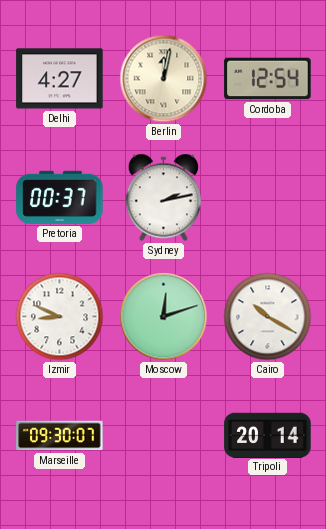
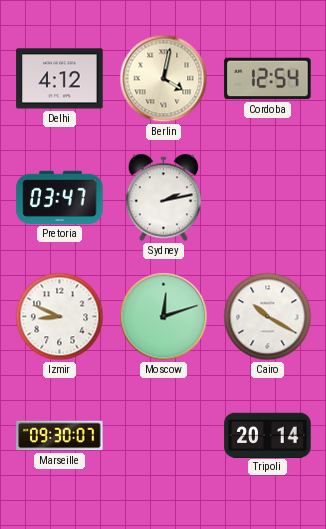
Delhi: 4:27 -> 4:12 (60, 79)
Berlin: 12:02 -> 4:02 (164, 79)
Pretoria: 00:37 -> 03:47 (60, 197)
